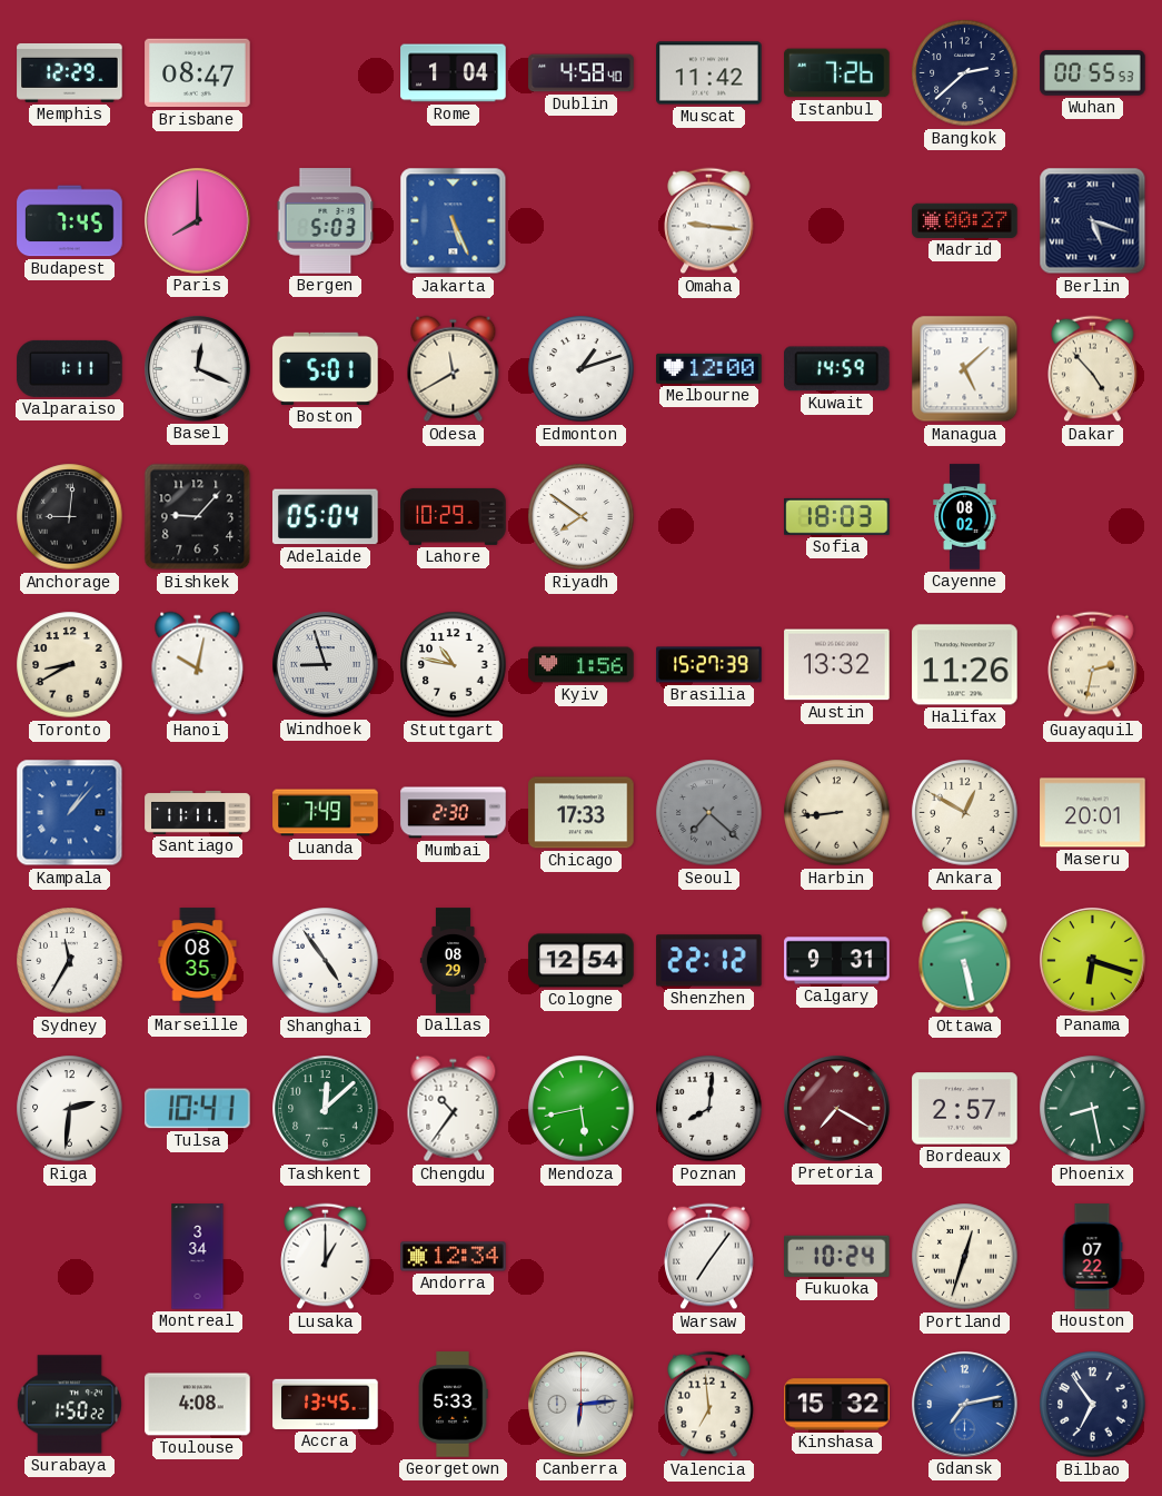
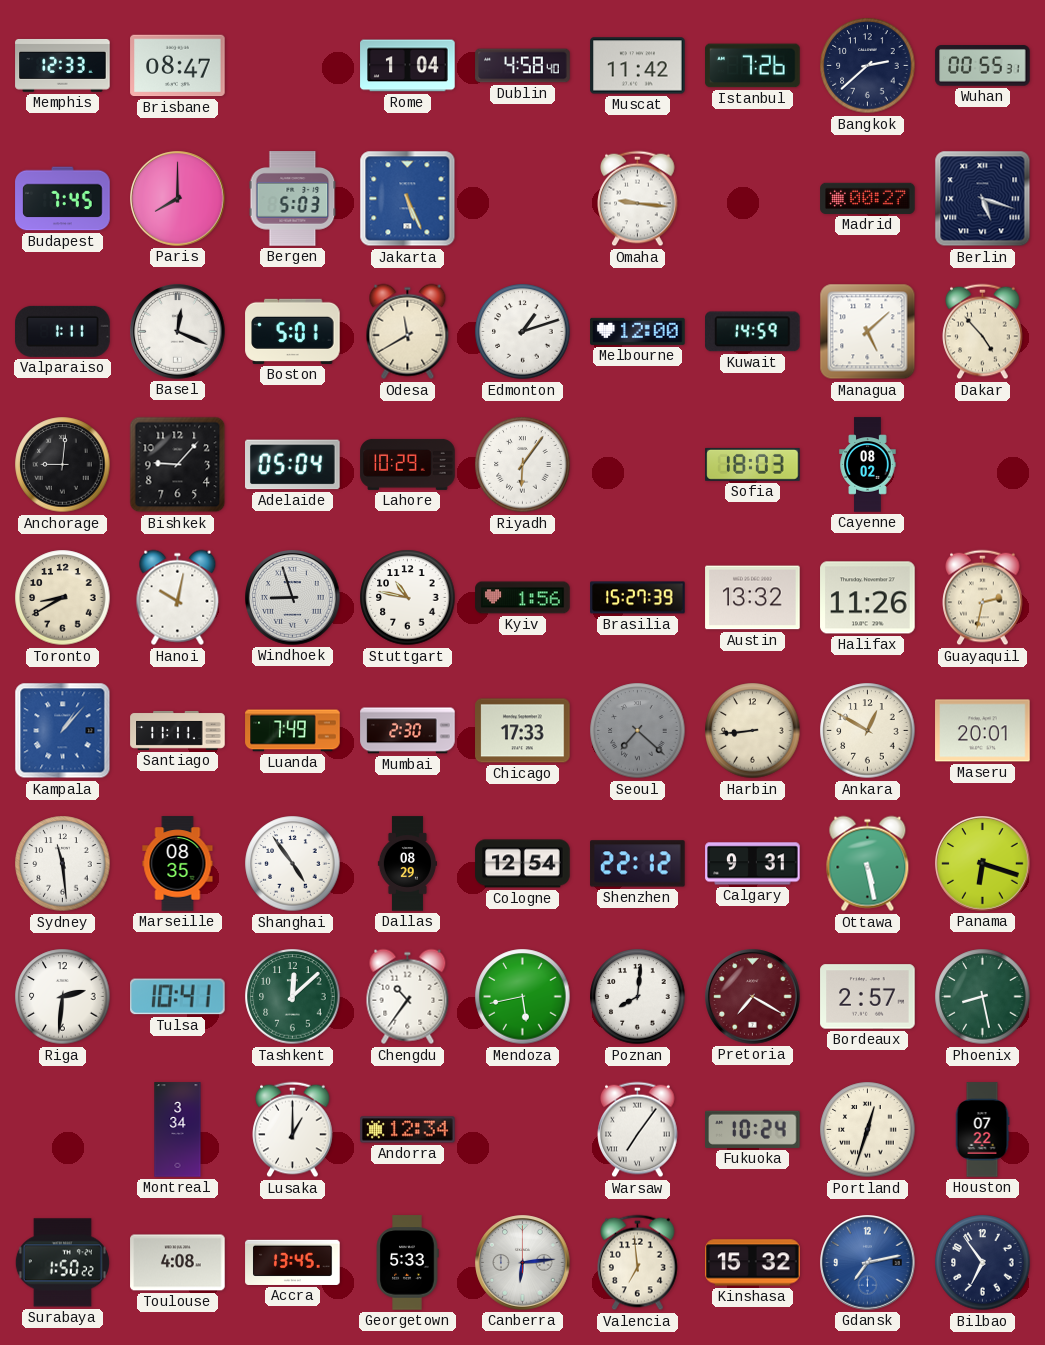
Memphis: 12:29 -> 12:33 (63, 65)
Wuhan: 00:55:53 -> 00:55:31 (983, 66)
Riyadh: 7:51 -> 6:06 (523, 465)
Sydney: 11:35 -> 11:29 (63, 864)
